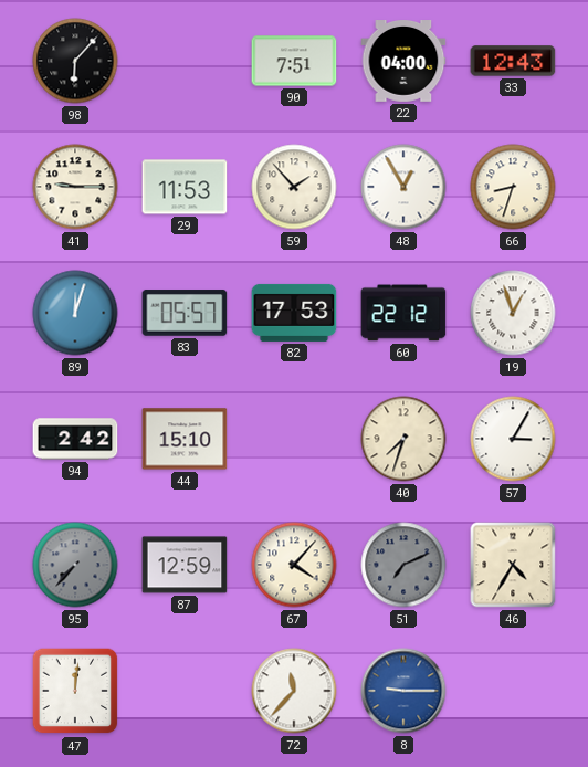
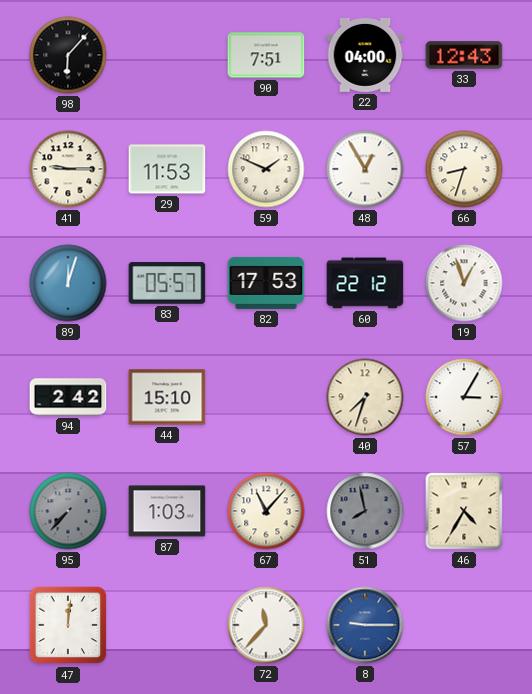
59: 1:53 -> 1:49 (266, 169)
87: 12:59 -> 1:03 (167, 511)
67: 4:07 -> 11:07 (266, 511)
51: 7:11 -> 7:58 (365, 511)
